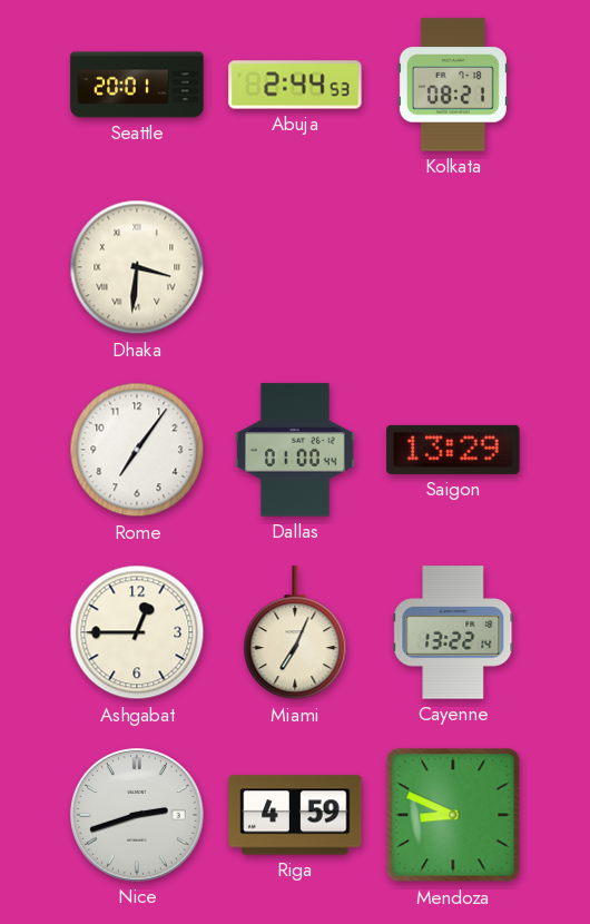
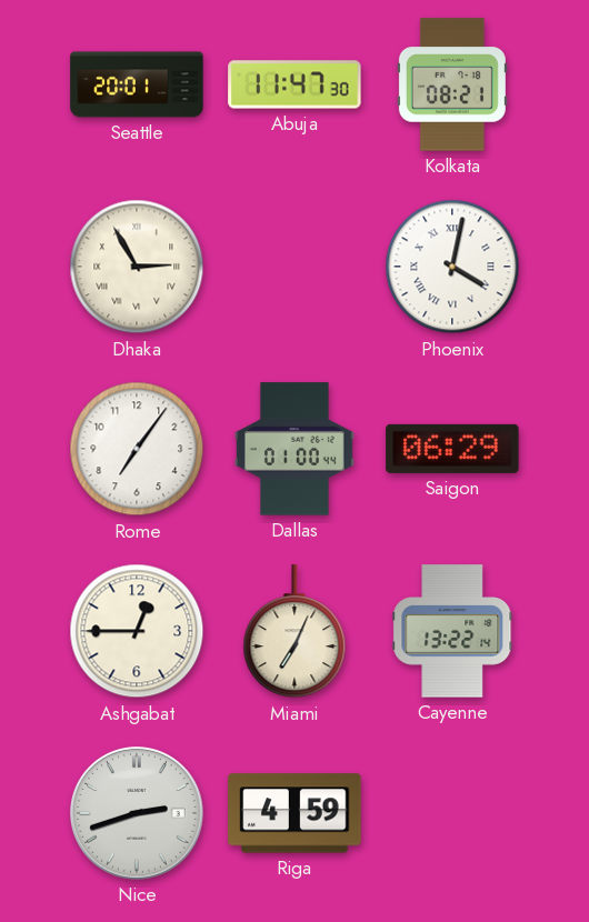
Abuja: 2:44 -> 11:47 (294, 84)
Dhaka: 3:31 -> 2:55 (137, 267)
Phoenix: none -> 4:02 (452, 267)
Saigon: 13:29 -> 06:29 (452, 449)
Mendoza: 8:49 -> none (453, 815)
